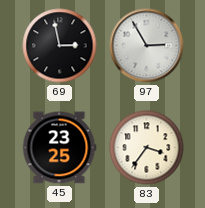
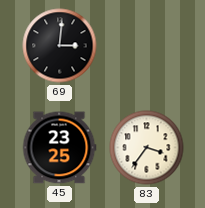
69: 2:58 -> 3:01 (60, 46)
97: 2:55 -> none (147, 46)
